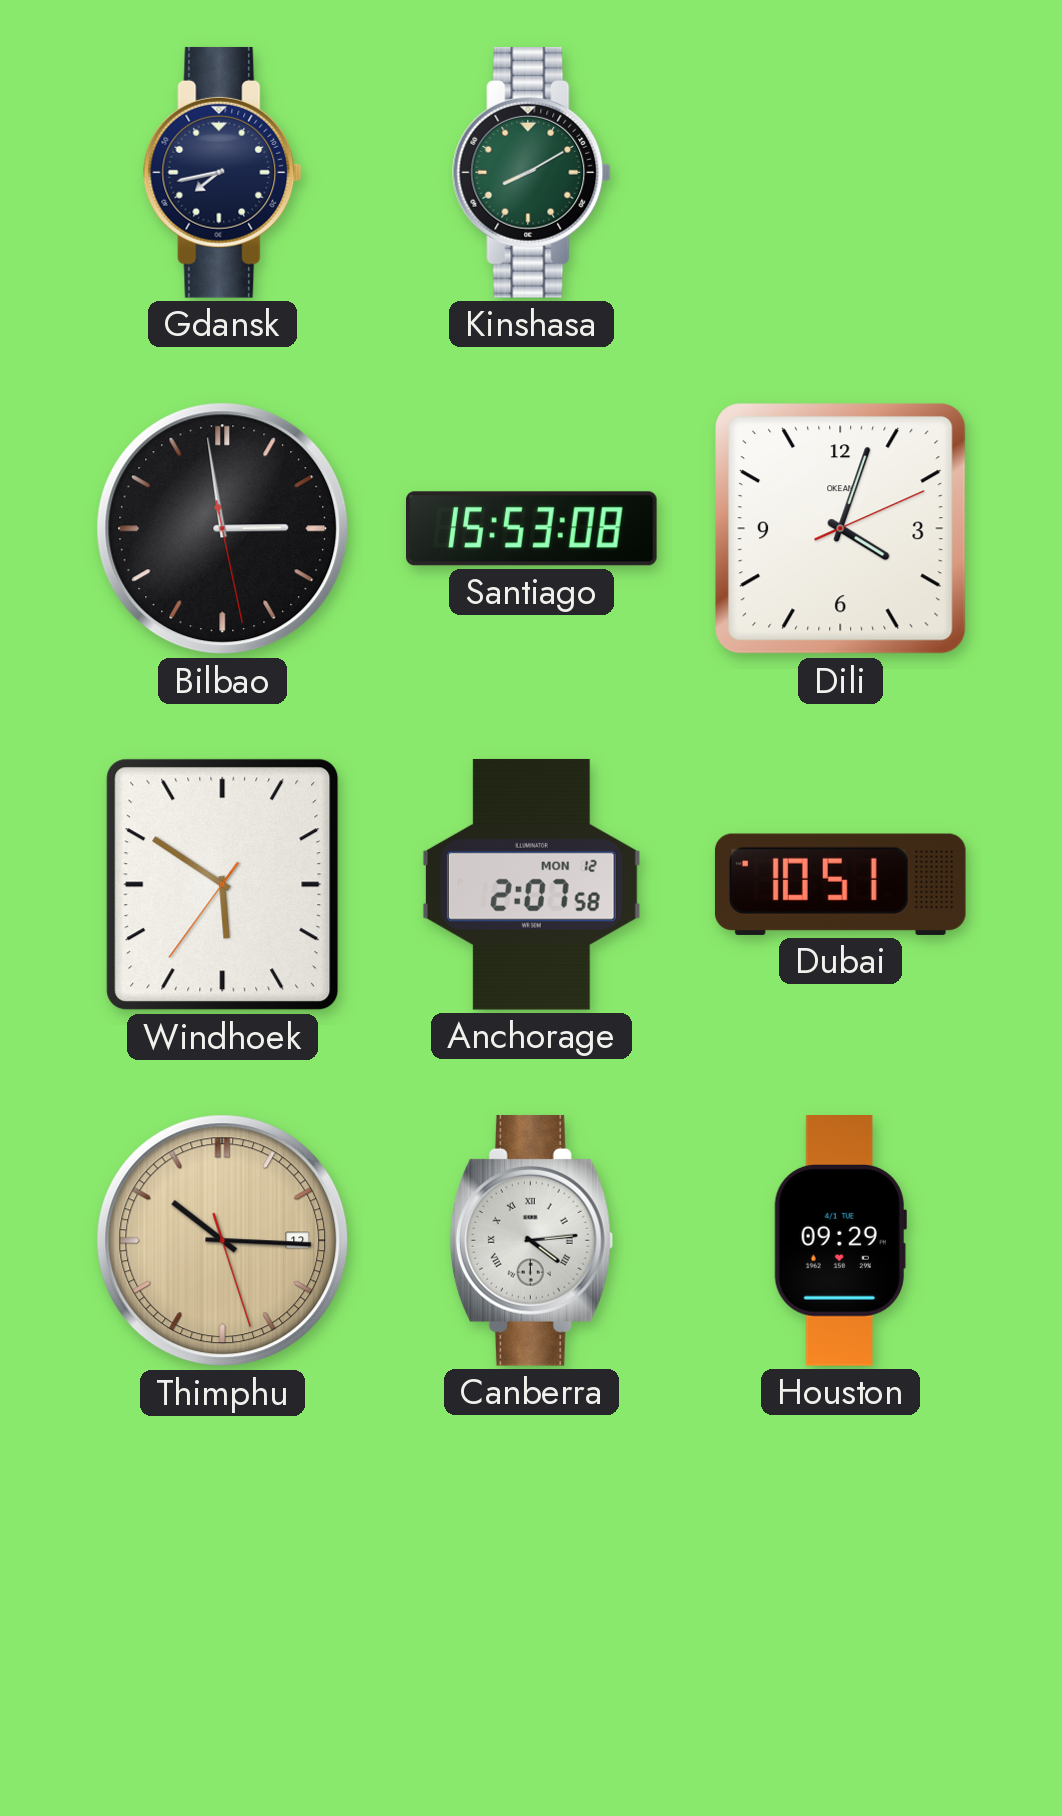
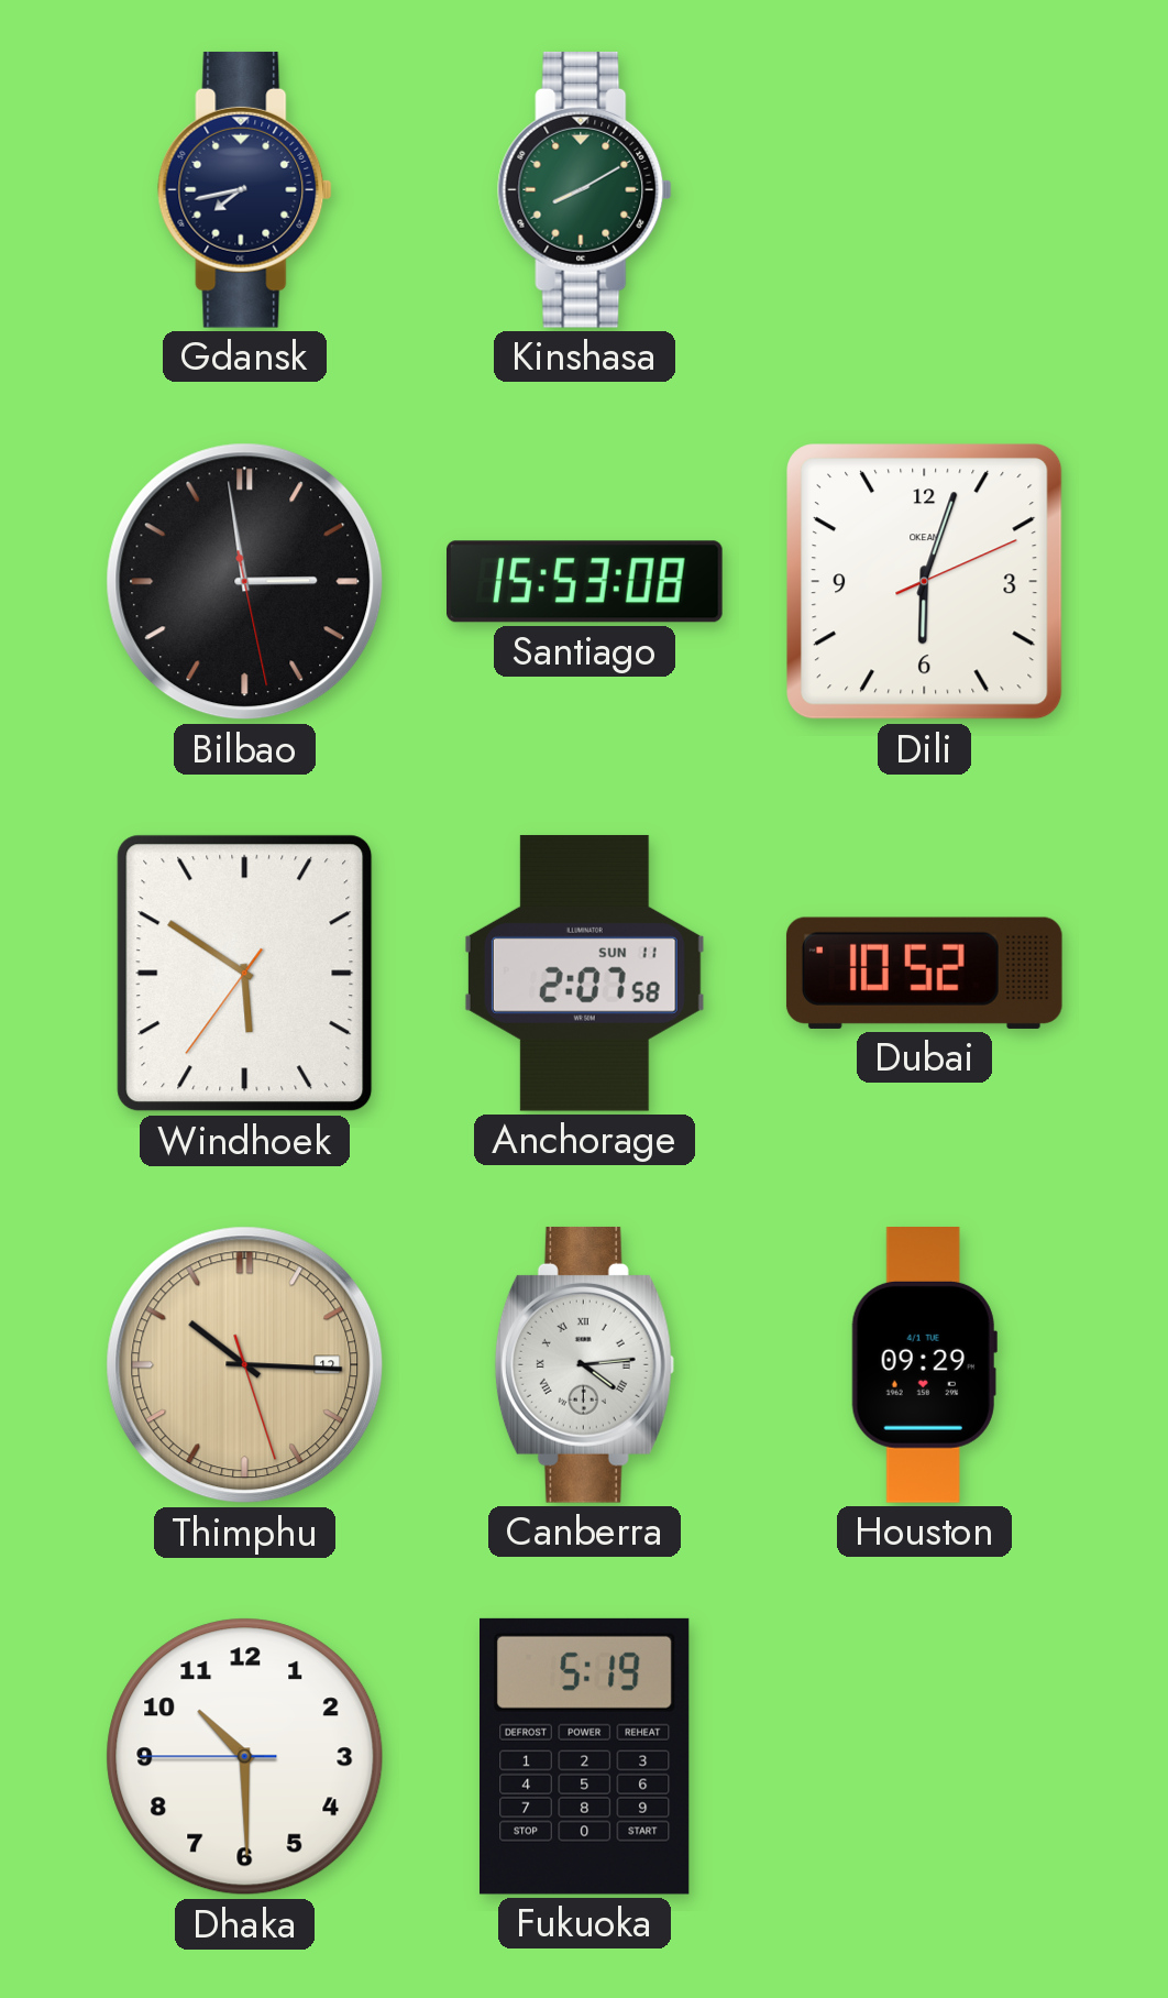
Dili: 4:03 -> 6:03 (925, 582)
Anchorage date: MON 12 -> SUN 11 (584, 973)
Dubai: 10:51 -> 10:52 (924, 973)
Dhaka: none -> 10:29 (245, 1757)
Fukuoka: none -> 5:19 (585, 1756)
